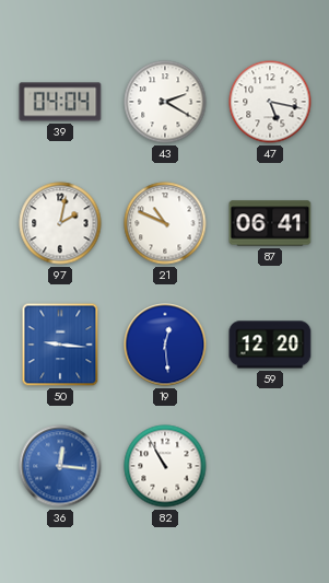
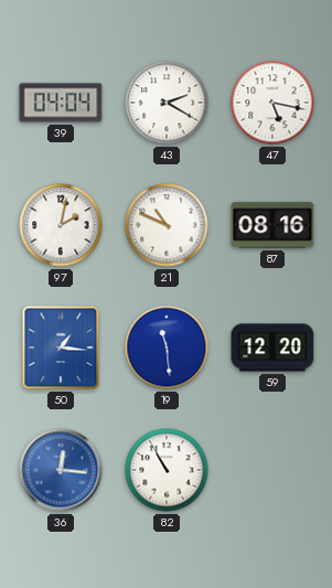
87: 06:41 -> 08:16 (272, 225)
50: 9:16 -> 1:16 (61, 348)
19: 12:29 -> 11:29 (167, 348)
